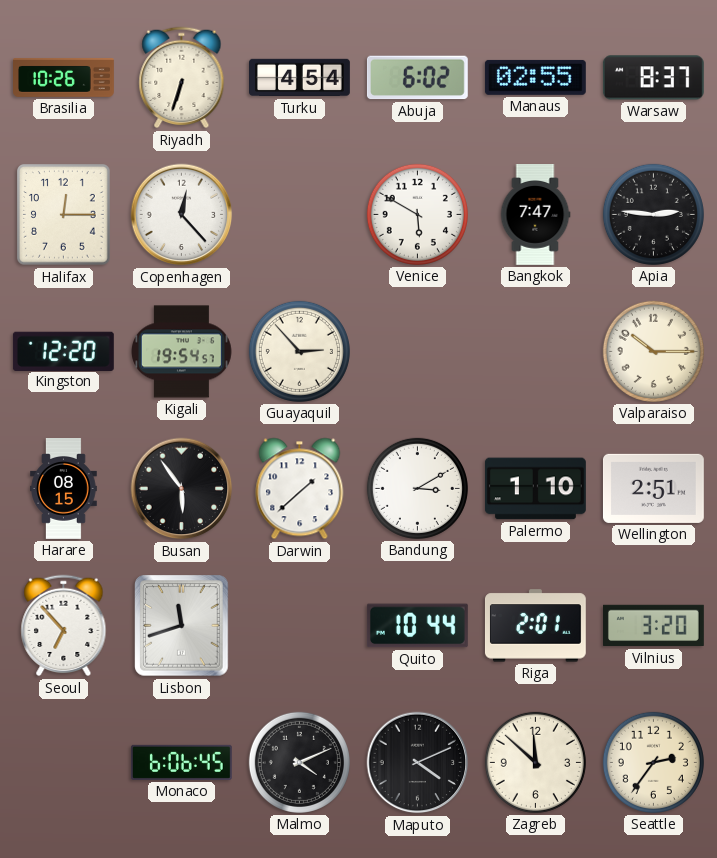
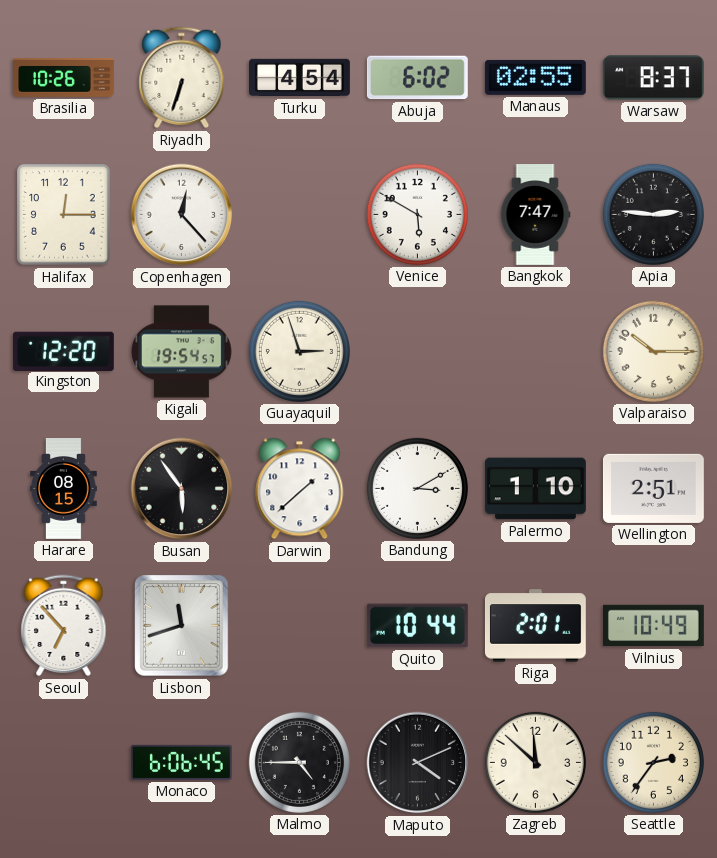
Guayaquil: 2:53 -> 2:57 (299, 351)
Vilnius: 3:20 -> 10:49 (654, 626)
Malmo: 4:11 -> 4:45 (299, 762)
